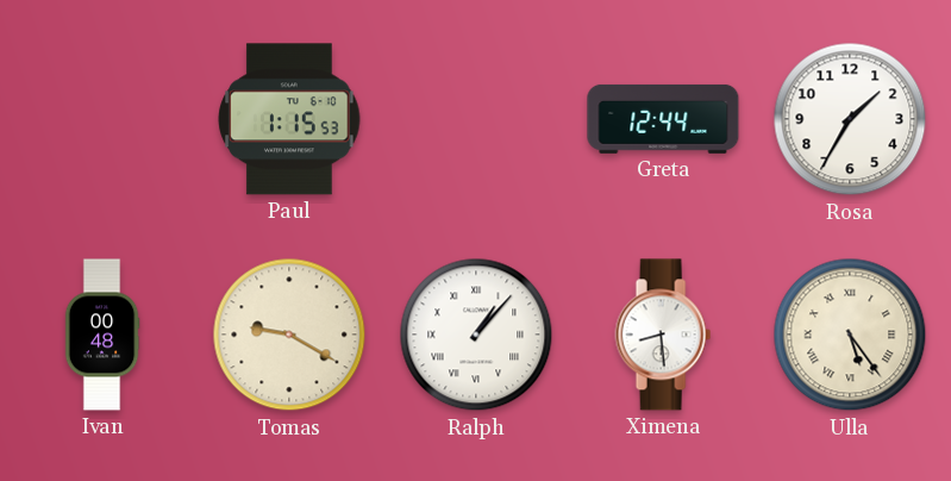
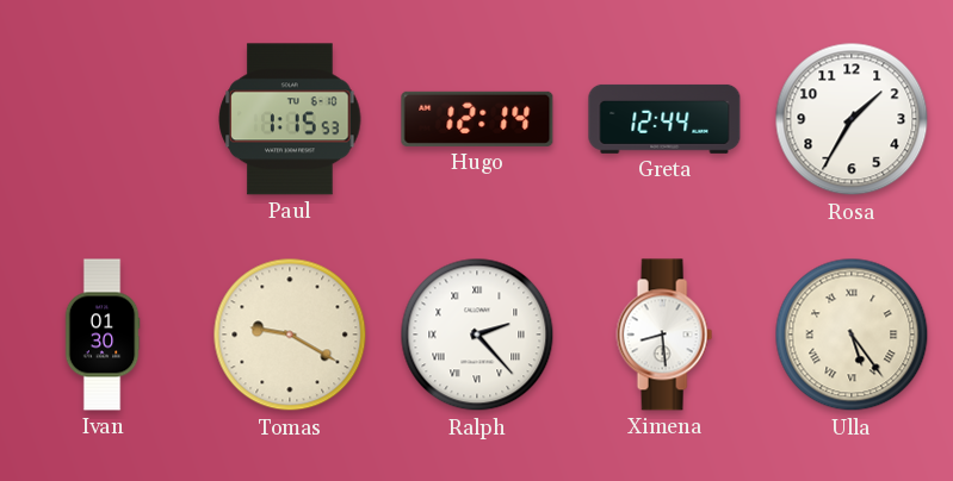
Hugo: none -> 12:14 (477, 119)
Ivan: 00:48 -> 01:30 (103, 335)
Ralph: 1:07 -> 2:23 (477, 335)
